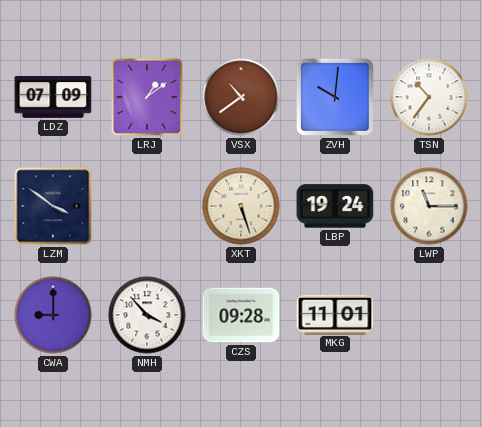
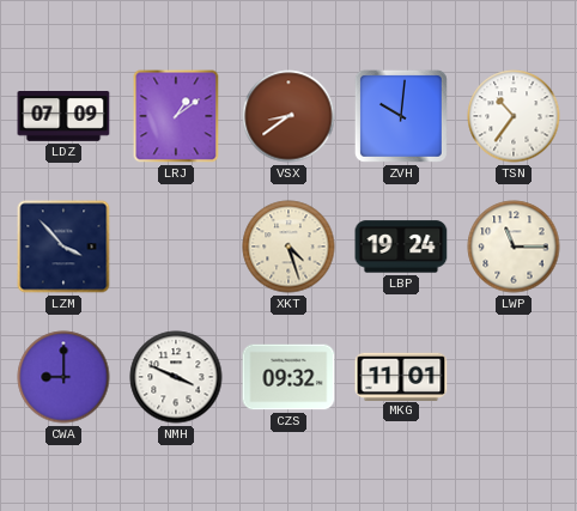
VSX: 10:39 -> 8:39 (288, 116)
LZM: 3:51 -> 3:53 (63, 247)
XKT: 5:27 -> 4:27 (288, 247)
NMH: 3:53 -> 3:49 (176, 377)
CZS: 09:28 -> 09:32 (288, 377)
